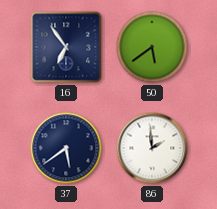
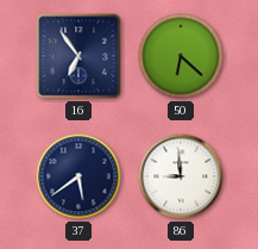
50: 5:39 -> 6:22 (181, 56)
86: 1:59 -> 8:59 (181, 176)
